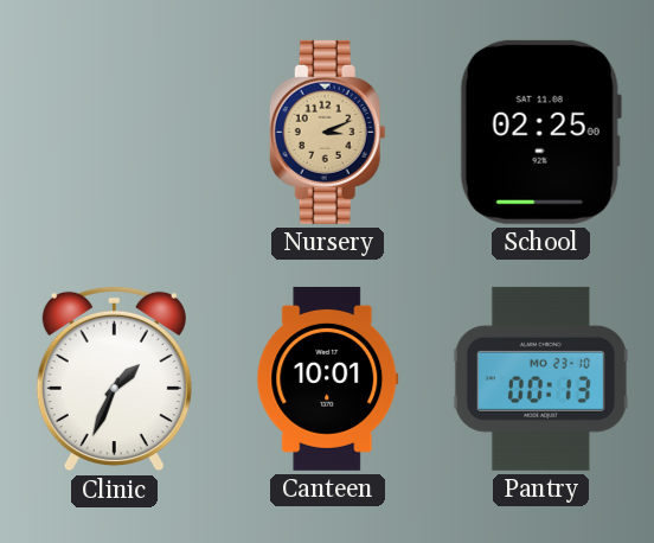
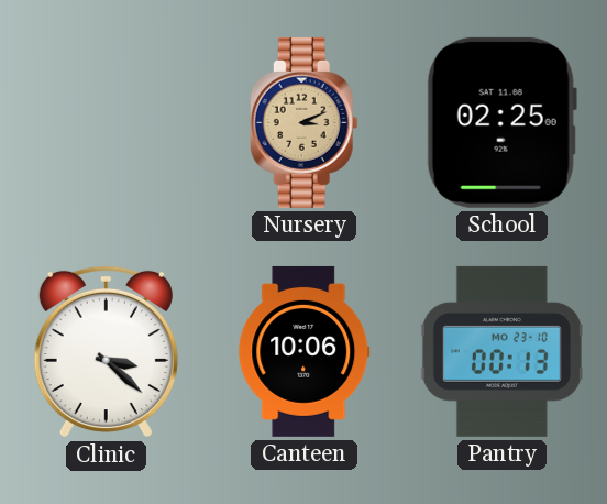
Clinic: 1:34 -> 3:22 (106, 352)
Canteen: 10:01 -> 10:06 (305, 351)
